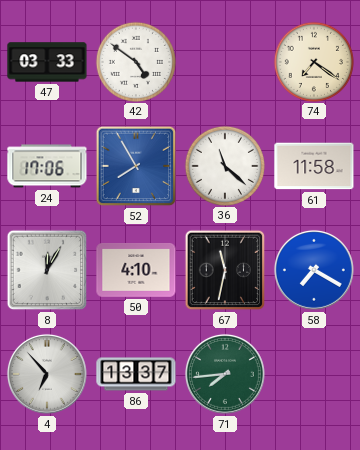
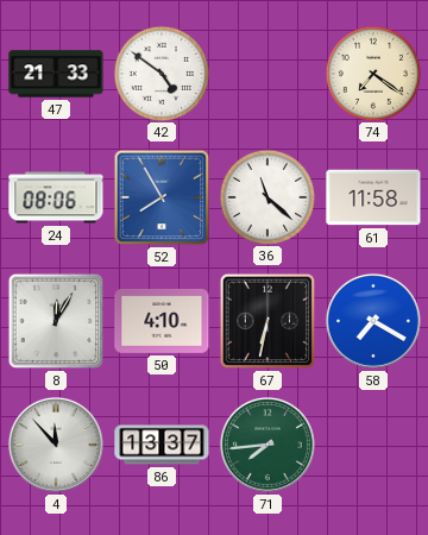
47: 03:33 -> 21:33 (56, 74)
24: 17:06 -> 08:06 (56, 197)
67: 11:32 -> 6:32 (267, 321)
4: 6:53 -> 11:53 (56, 445)
